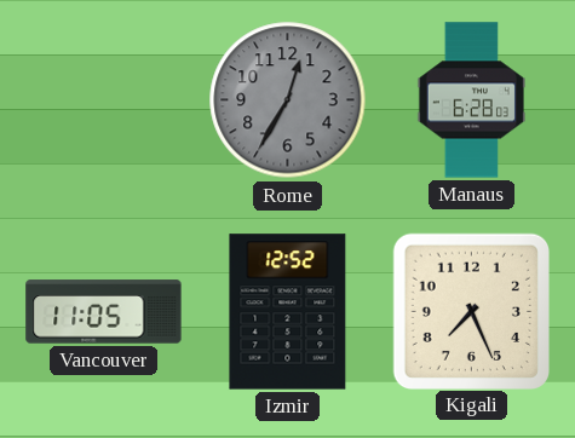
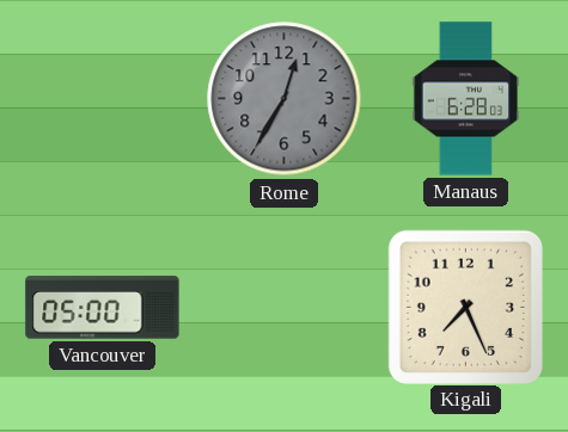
Vancouver: 11:05 -> 05:00 (103, 308)
Izmir: 12:52 -> none (288, 312)
